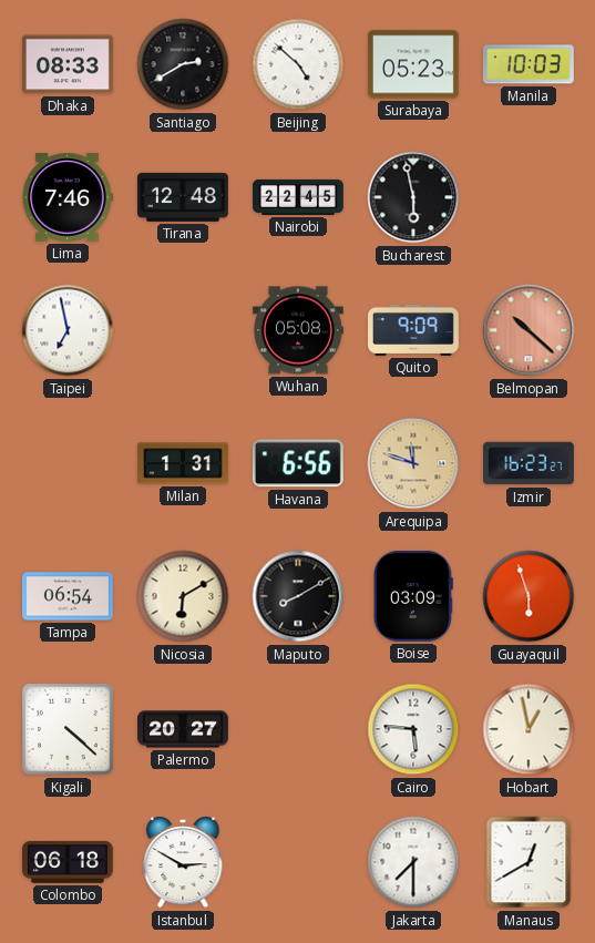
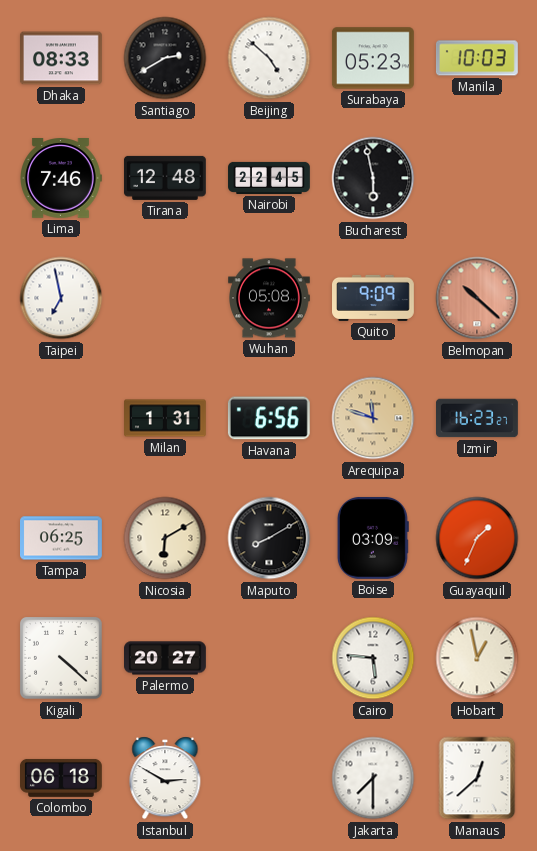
Tampa: 06:54 -> 06:25 (62, 538)
Guayaquil: 5:57 -> 1:34 (477, 538)
Manaus: 12:40 -> 12:38 (477, 778)
